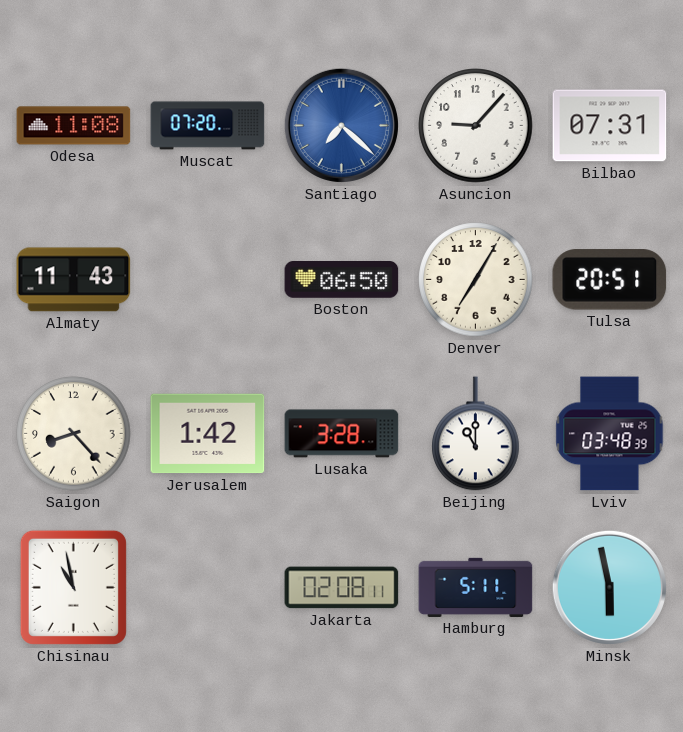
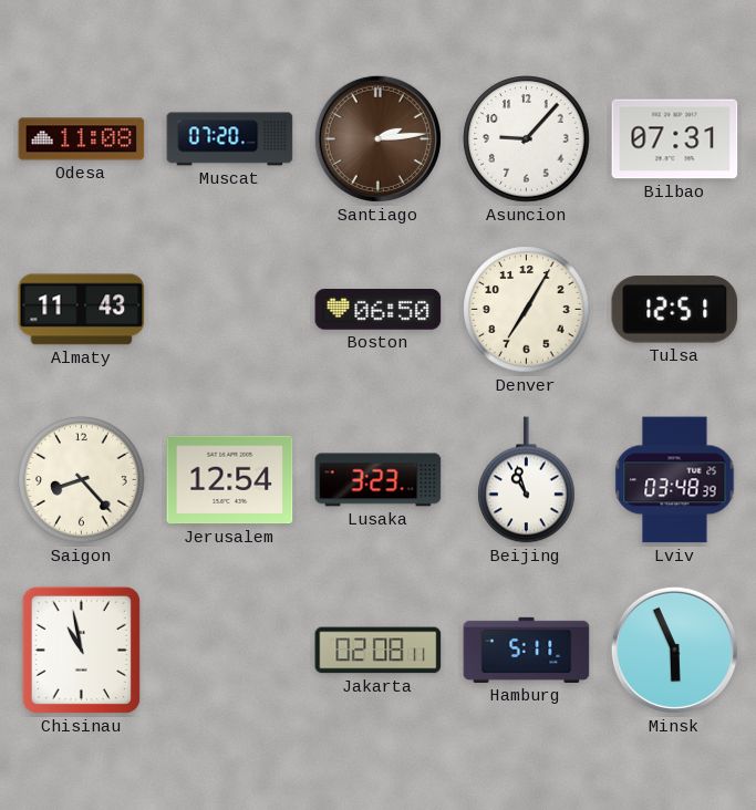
Santiago: 7:22 -> 2:14 (377, 138)
Santiago dial: blue -> brown (377, 138)
Tulsa: 20:51 -> 12:51 (675, 310)
Jerusalem: 1:42 -> 12:54 (230, 480)
Lusaka: 3:28 -> 3:23 (379, 480)
Beijing: 11:00 -> 10:57 (527, 480)
Minsk: 5:58 -> 5:56 (674, 650)
